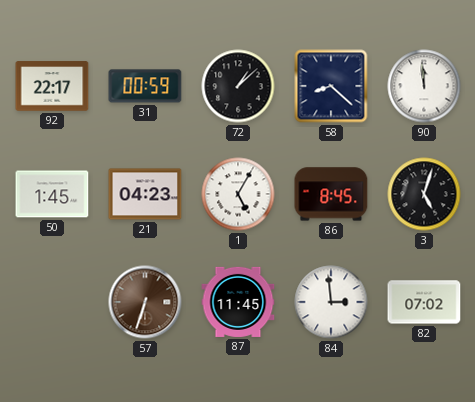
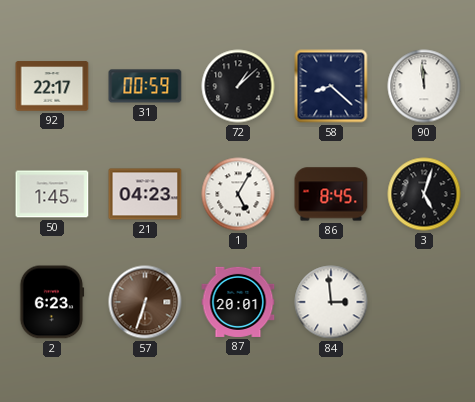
2: none -> 6:23 (52, 302)
87: 11:45 -> 20:01 (238, 302)
82: 07:02 -> none (424, 302)
